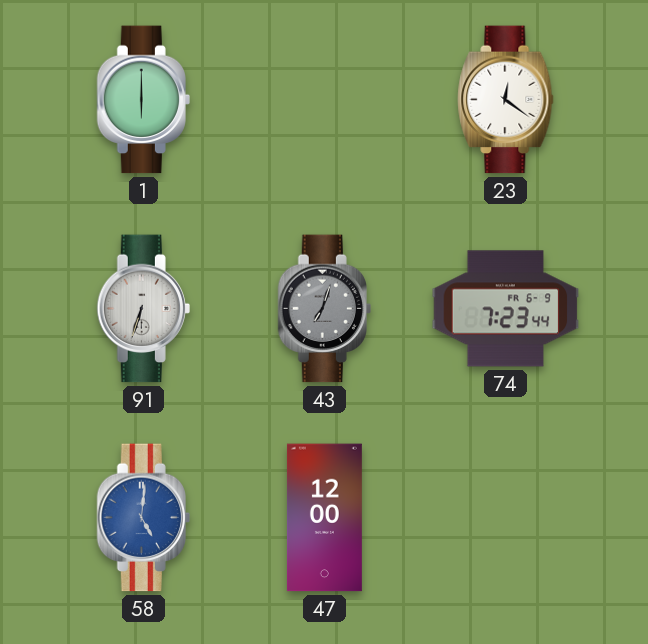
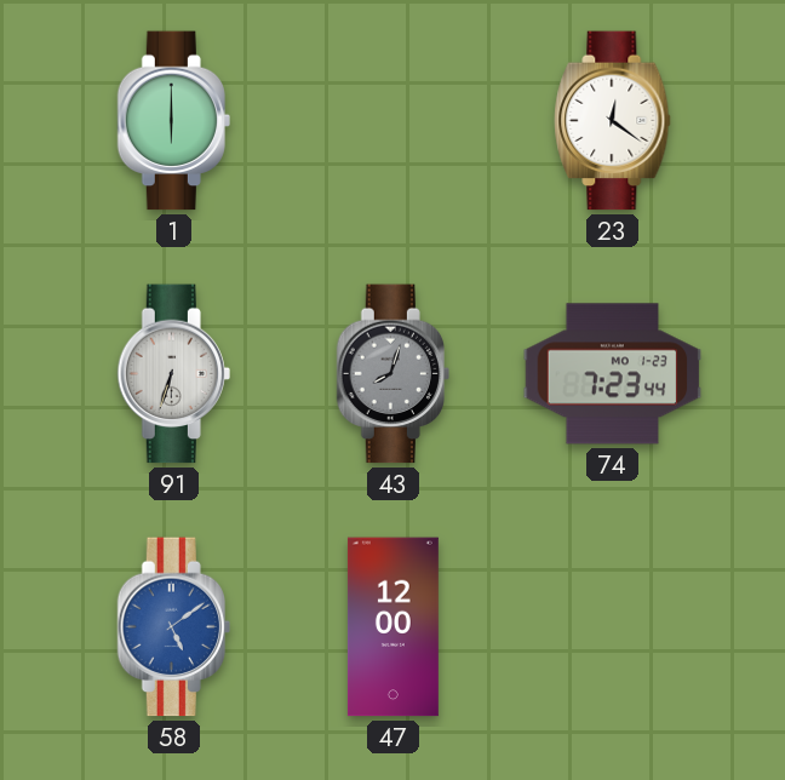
43: 7:03 -> 8:03 (392, 374)
74 date: FR 6-9 -> MO 1-23 (613, 374)
58: 5:01 -> 5:09 (173, 627)
